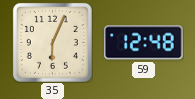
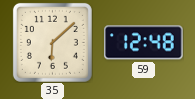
35: 6:04 -> 6:08 (52, 42)
